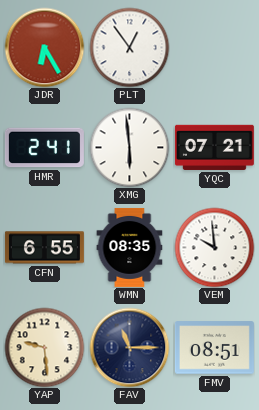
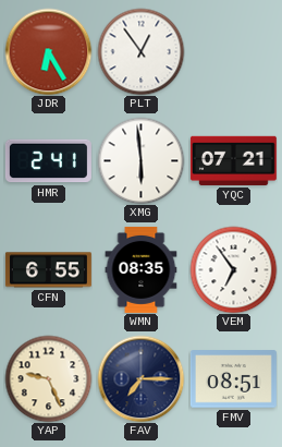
VEM: 9:59 -> 6:54 (233, 269)
YAP: 9:29 -> 9:26 (48, 378)
FAV: 11:15 -> 7:15 (140, 378)
